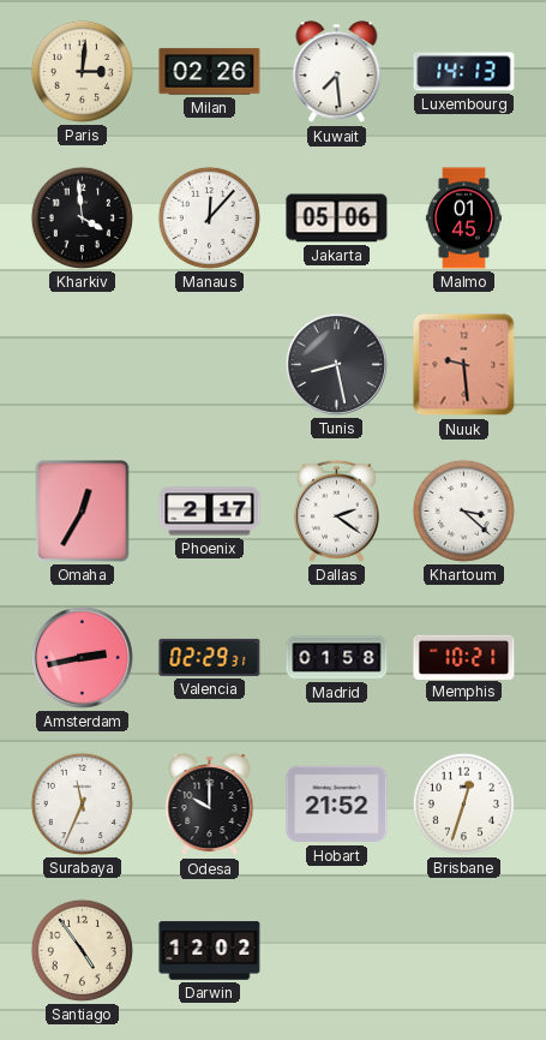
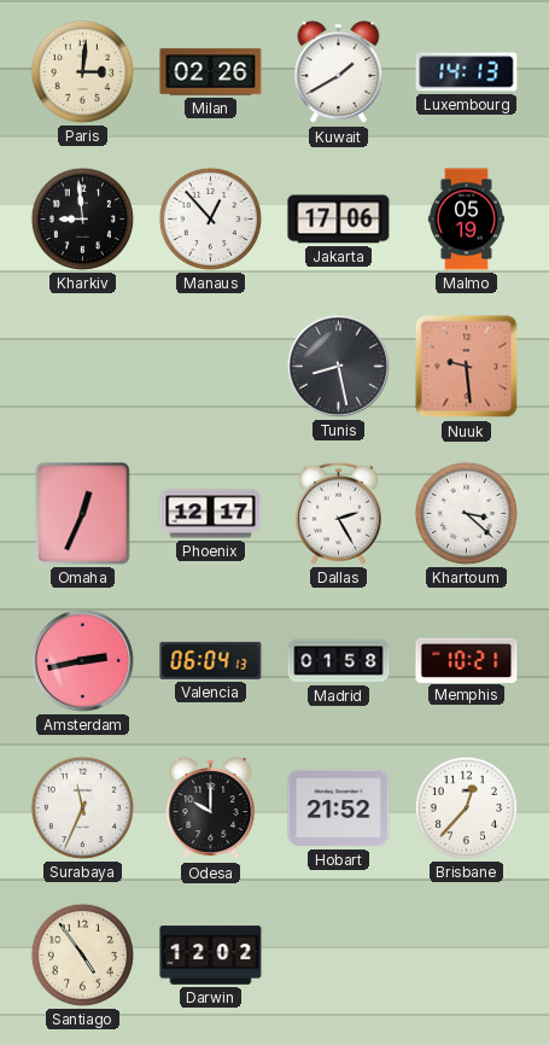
Kuwait: 7:29 -> 1:40 (339, 72)
Kharkiv: 3:59 -> 8:59 (82, 218)
Manaus: 12:07 -> 12:53 (210, 218)
Jakarta: 05:06 -> 17:06 (339, 220)
Malmo: 01:45 -> 05:19 (466, 220)
Omaha: 12:35 -> 12:34 (83, 514)
Phoenix: 2:17 -> 12:17 (211, 514)
Dallas: 2:21 -> 2:25 (338, 513)
Valencia: 02:29 -> 06:04 (211, 660)
Brisbane: 12:33 -> 12:37 (466, 807)
